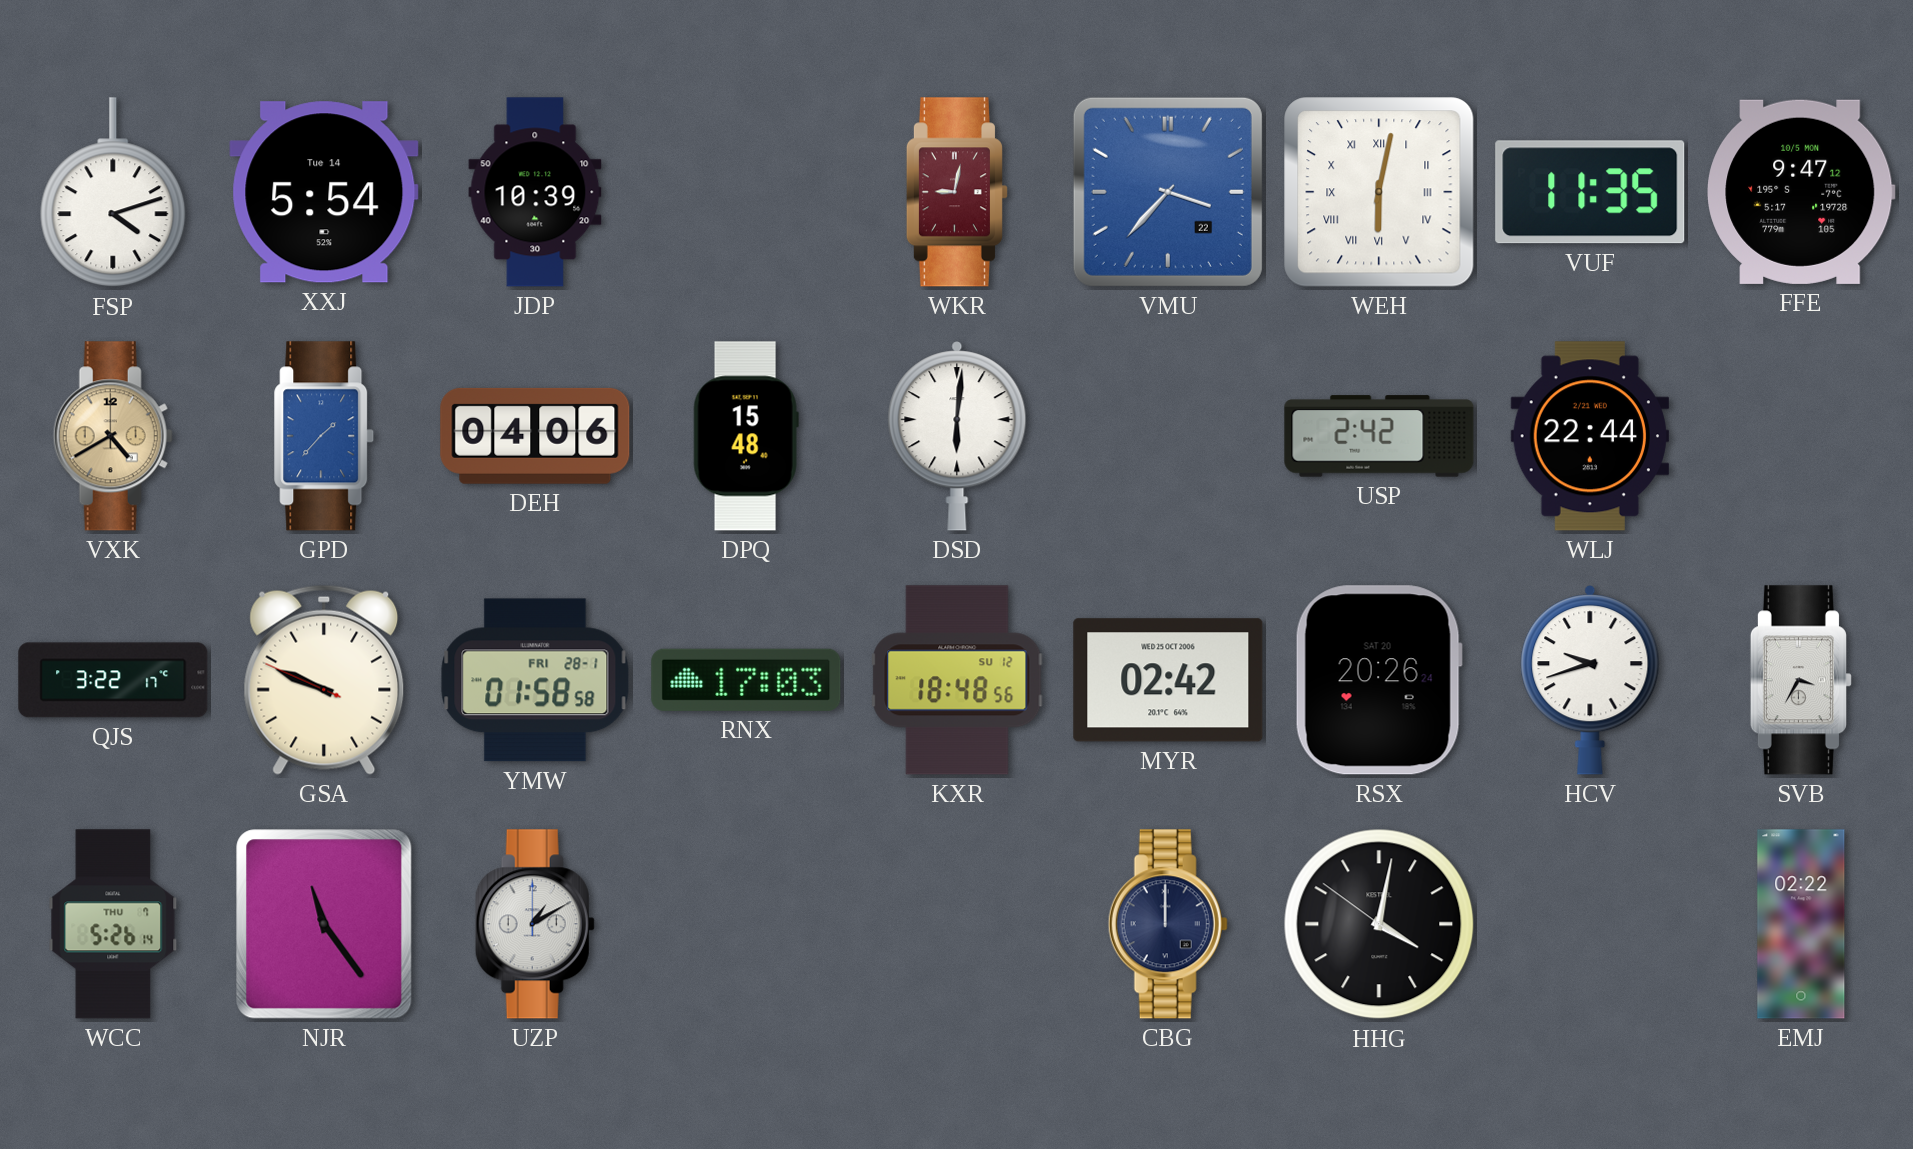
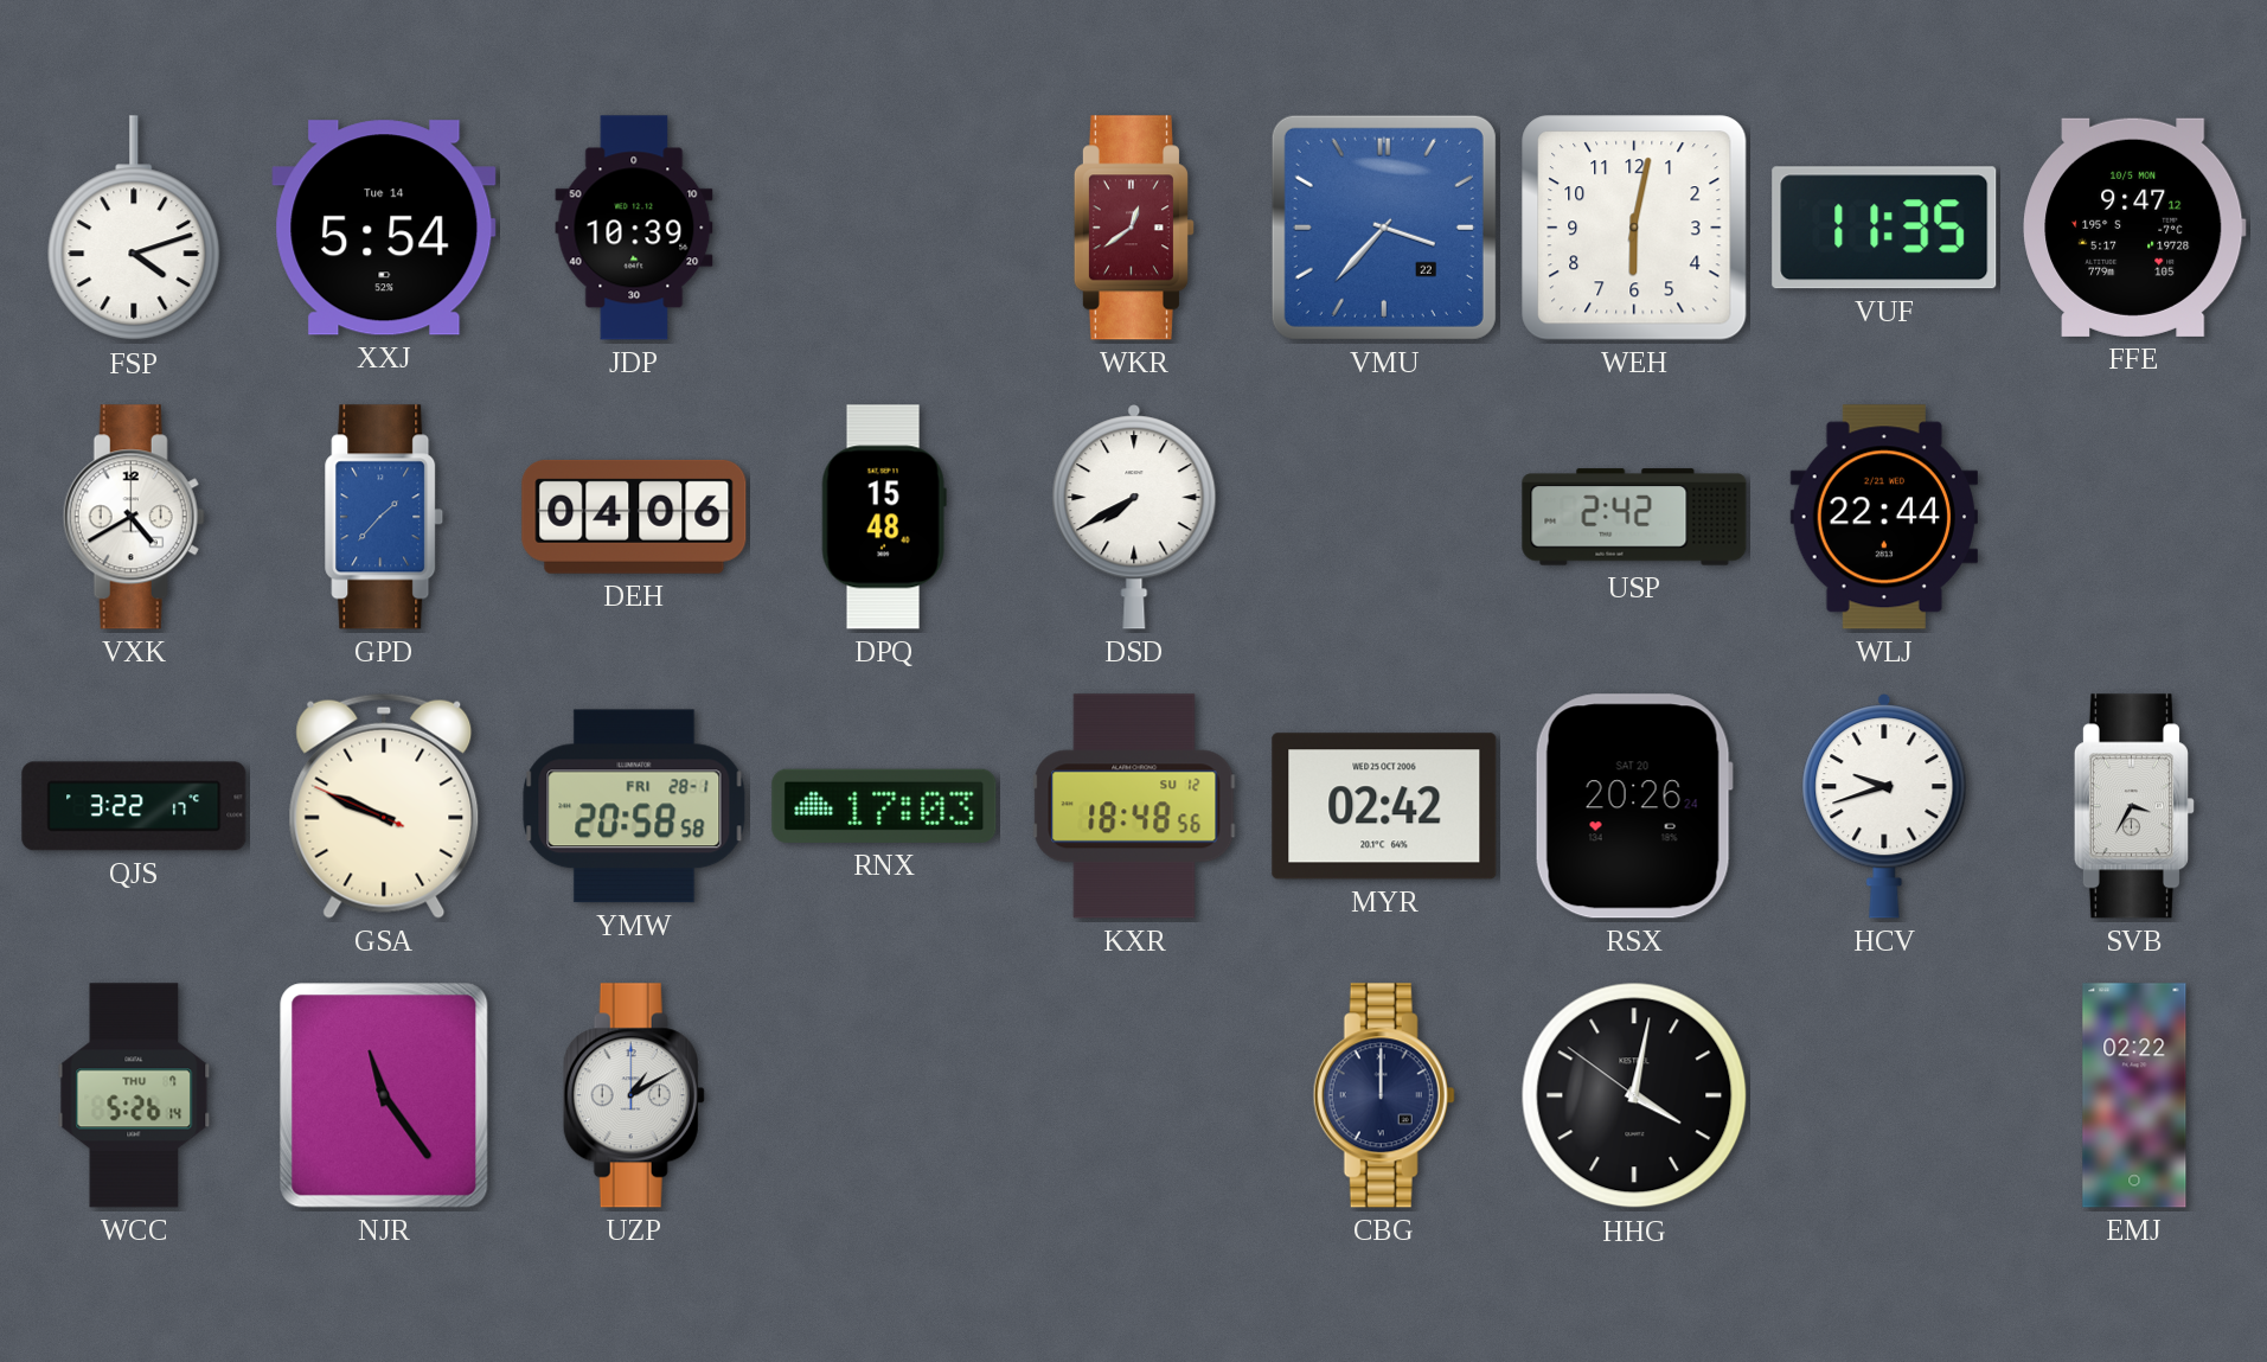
WKR: 9:02 -> 12:39 (1134, 228)
WEH numerals: Roman -> Arabic (1634, 228)
VXK dial: champagne -> white (134, 517)
DSD: 6:01 -> 7:40 (1134, 517)
YMW: 01:58 -> 20:58 (634, 806)
